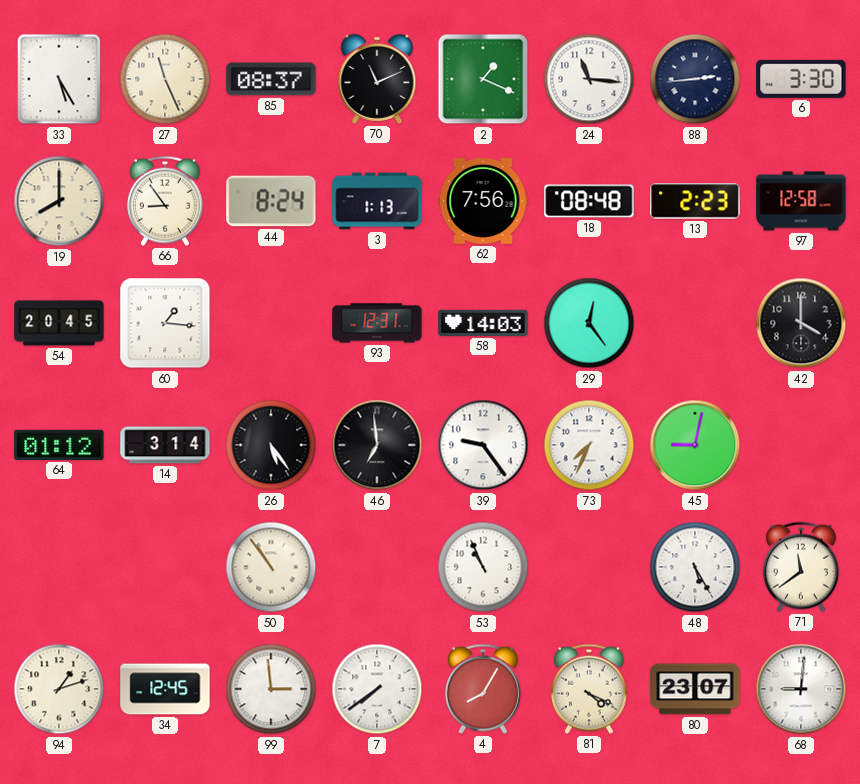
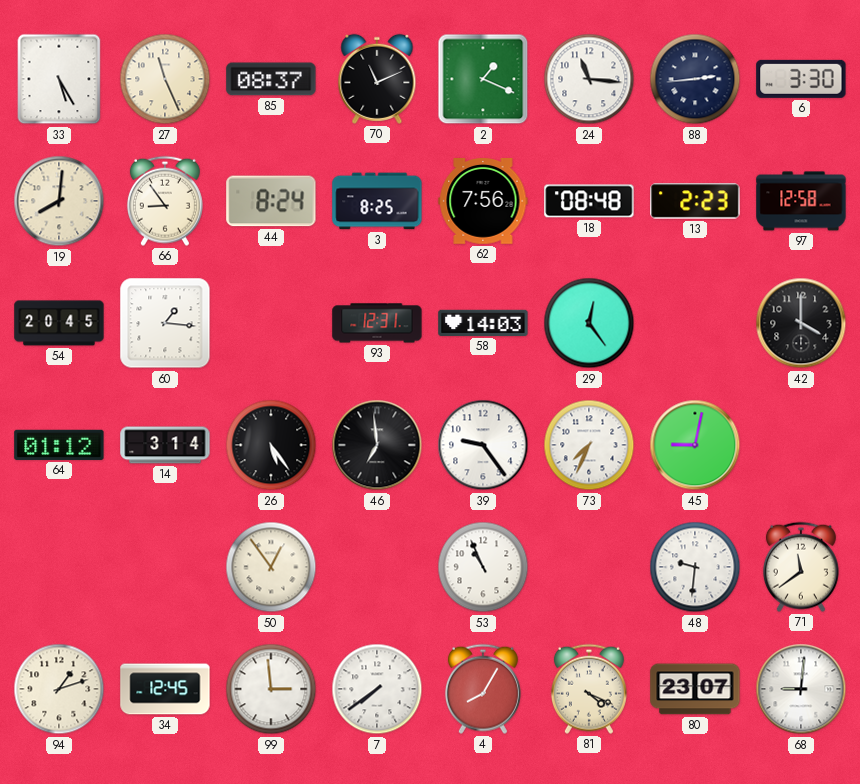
19: 8:00 -> 8:01 (59, 201)
3: 1:13 -> 8:25 (377, 201)
50: 10:54 -> 12:54 (271, 567)
48: 5:25 -> 9:31 (695, 567)
